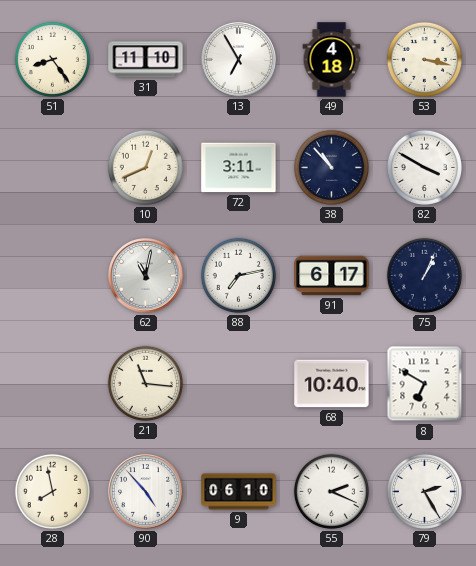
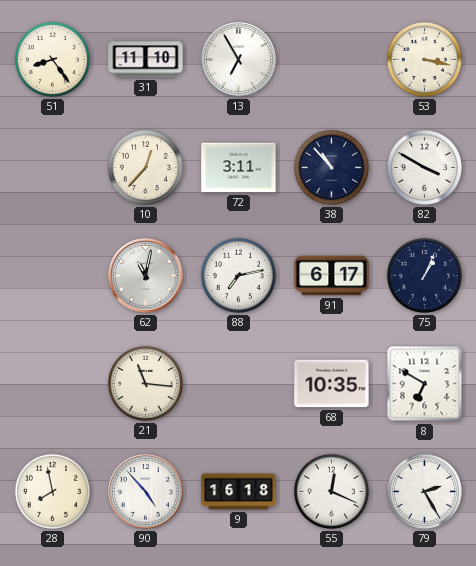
49: 4:18 -> none (332, 60)
10: 12:41 -> 12:37 (145, 167)
68: 10:40 -> 10:35 (332, 384)
9: 06:10 -> 16:18 (239, 492)
55: 2:19 -> 12:19 (331, 491)
